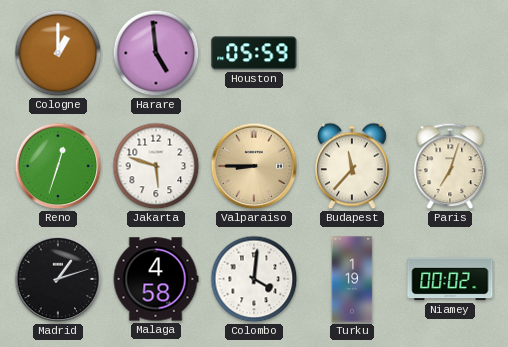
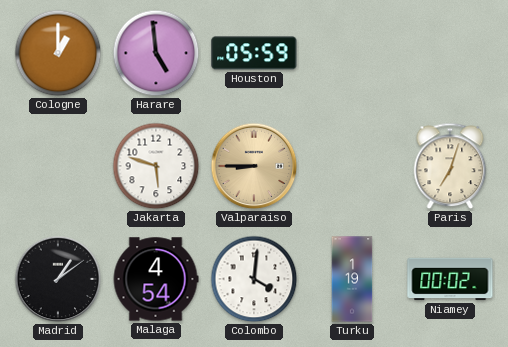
Reno: 12:33 -> none (58, 166)
Budapest: 11:37 -> none (353, 166)
Madrid: 1:12 -> 1:09 (58, 279)
Malaga: 4:58 -> 4:54 (156, 279)
